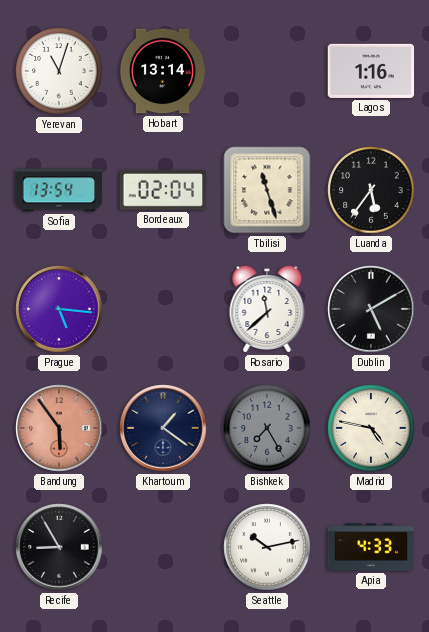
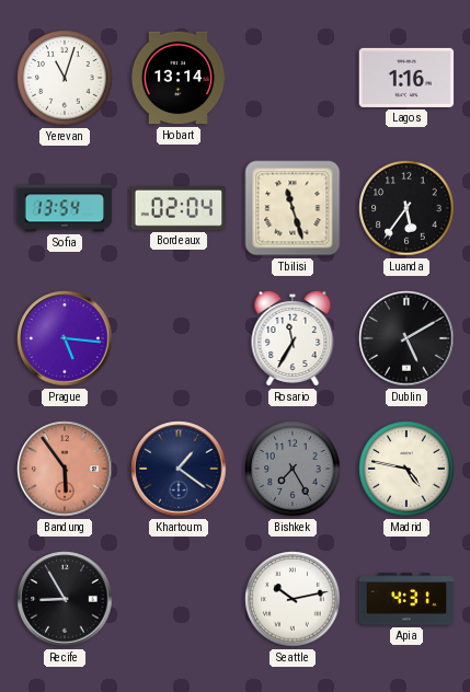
Rosario: 11:38 -> 11:35 (293, 338)
Apia: 4:33 -> 4:31 (406, 599)
